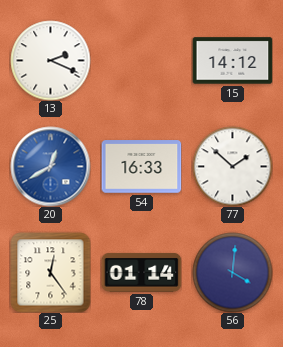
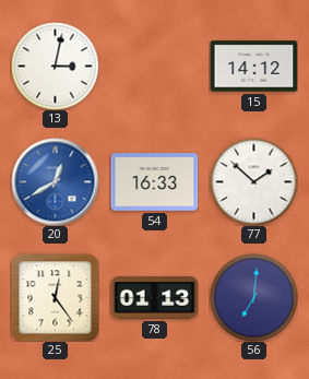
13: 2:19 -> 3:02 (55, 66)
78: 01:14 -> 01:13 (154, 297)
56: 4:01 -> 7:01 (253, 297)
